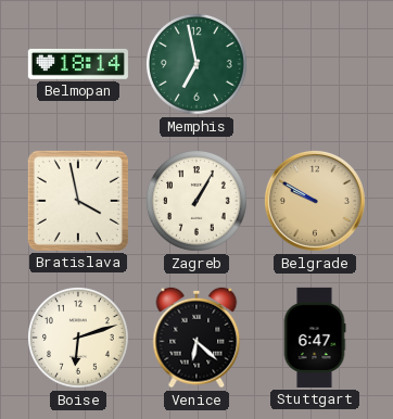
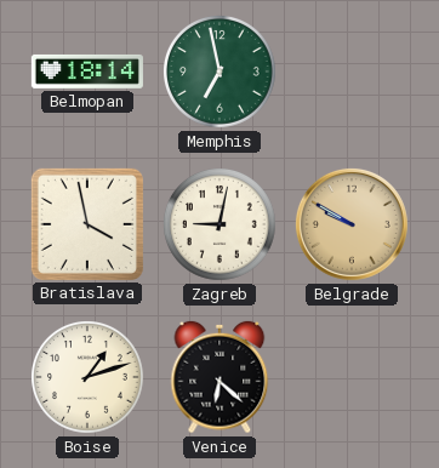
Zagreb: 1:05 -> 9:02 (221, 226)
Boise: 6:12 -> 1:12 (89, 378)
Stuttgart: 6:47 -> none (315, 338)
